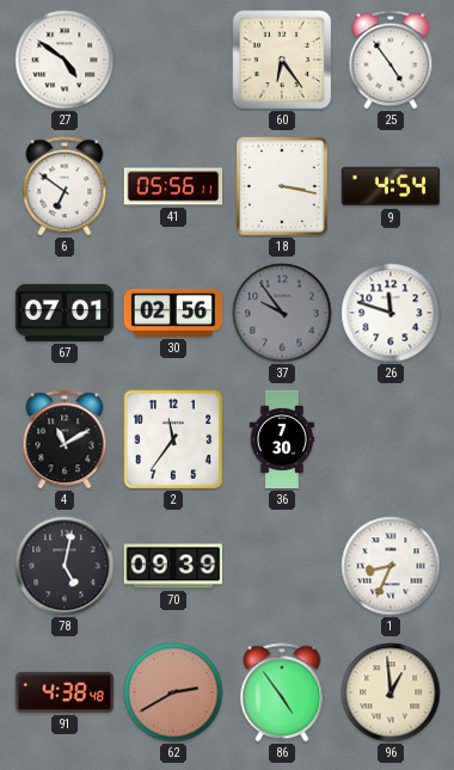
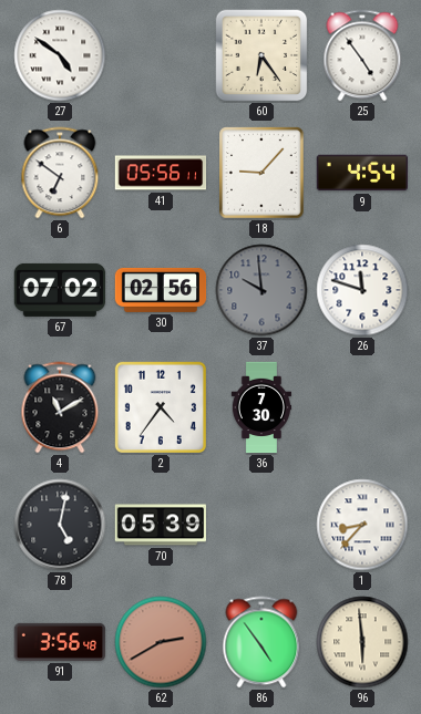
18: 3:17 -> 9:07 (261, 173)
67: 07:01 -> 07:02 (60, 290)
37: 9:54 -> 9:59 (261, 290)
2: 11:36 -> 4:36 (161, 407)
70: 09:39 -> 05:39 (160, 525)
1: 8:34 -> 8:37 (362, 525)
91: 4:38 -> 3:56 (60, 642)
96: 12:59 -> 5:59 (362, 642)
